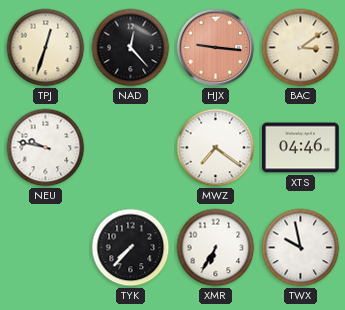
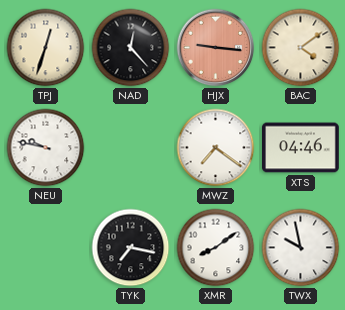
BAC: 3:09 -> 4:09 (301, 48)
TYK: 7:37 -> 7:17 (131, 248)
XMR: 6:35 -> 8:09 (216, 248)
